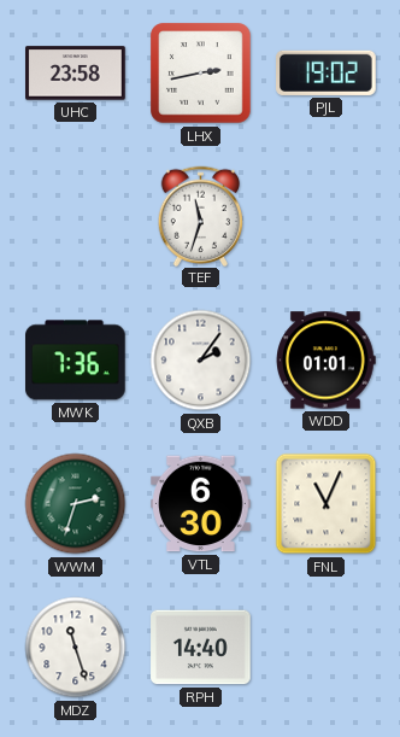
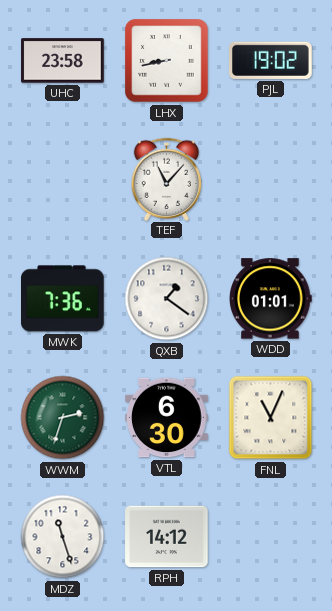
LHX: 2:43 -> 8:43 (167, 61)
TEF: 11:33 -> 11:07 (167, 179)
QXB: 2:06 -> 1:21 (167, 299)
RPH: 14:40 -> 14:12 (167, 537)
